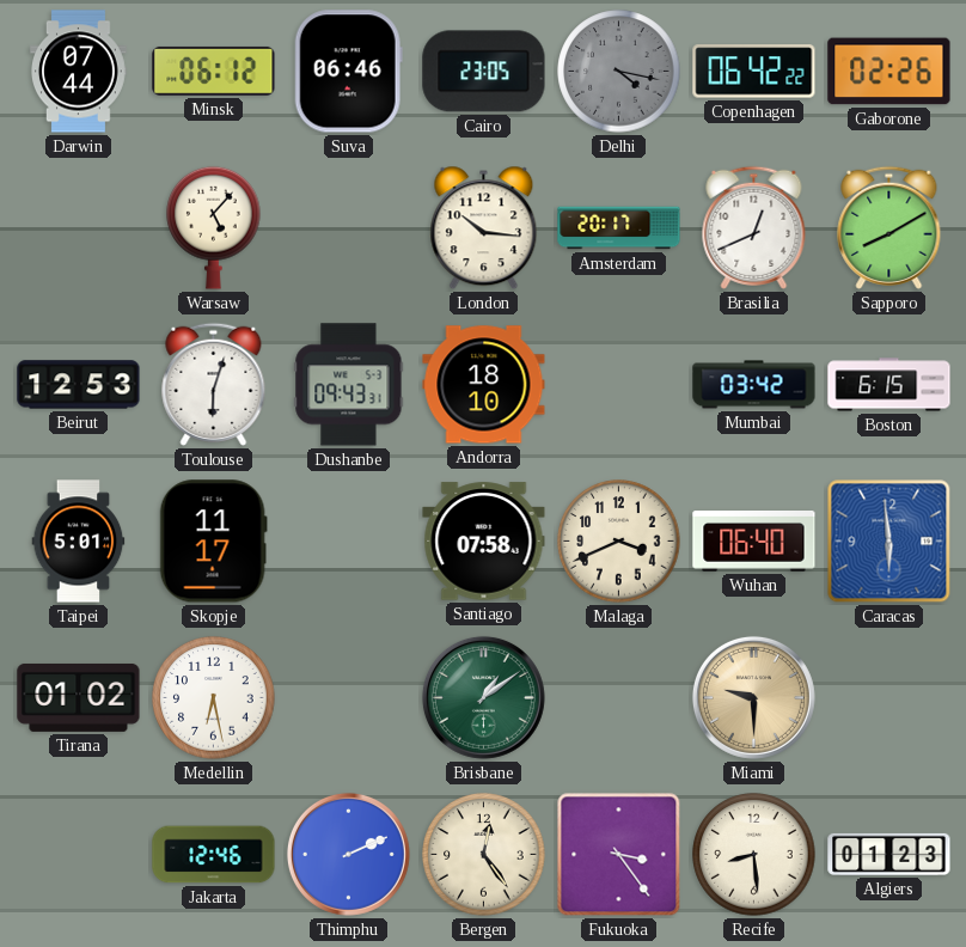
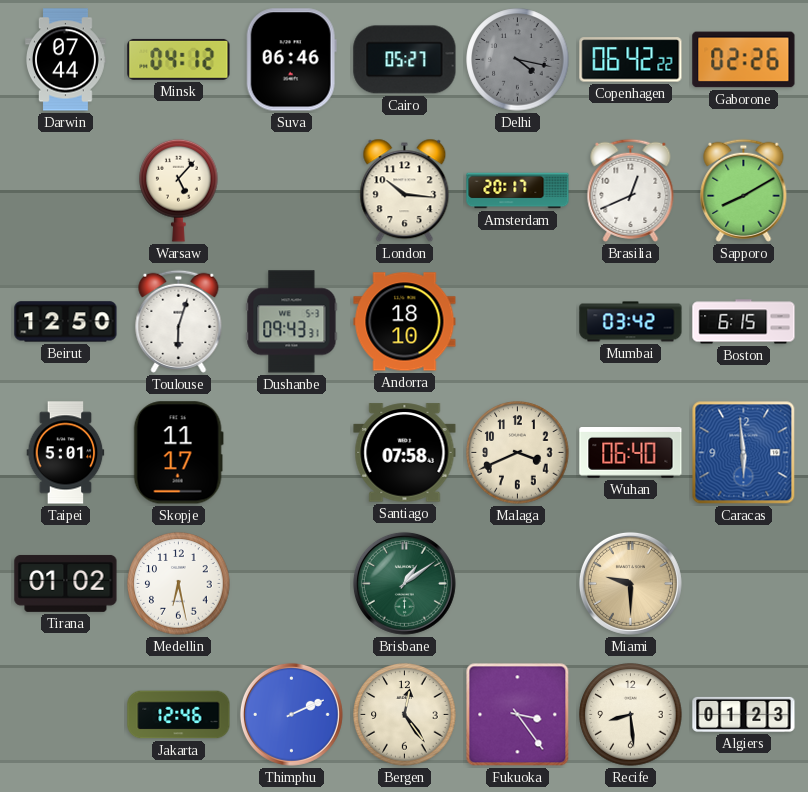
Minsk: 06:12 -> 04:12 (179, 59)
Cairo: 23:05 -> 05:27 (405, 60)
Beirut: 12:53 -> 12:50 (66, 322)
